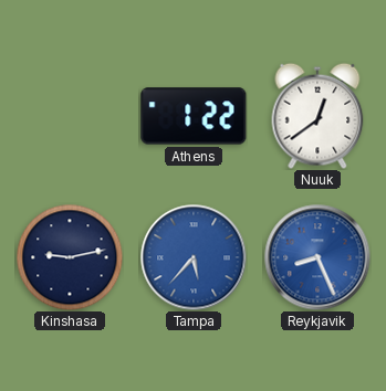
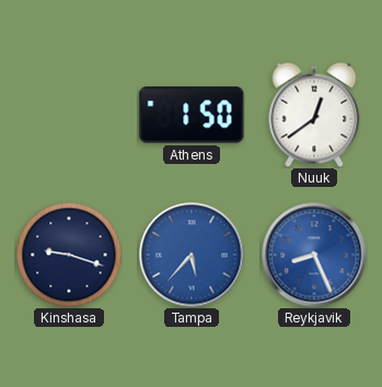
Athens: 1:22 -> 1:50 (192, 115)
Kinshasa: 9:13 -> 9:18 (69, 255)
